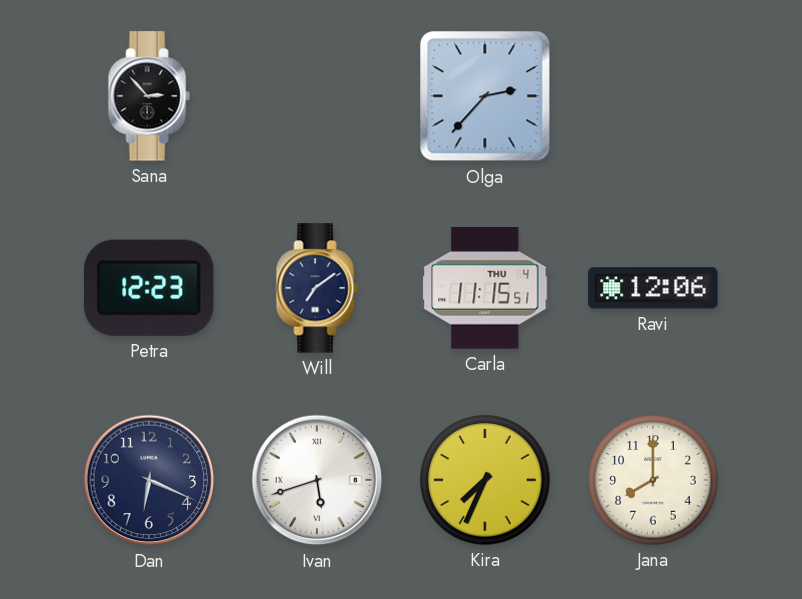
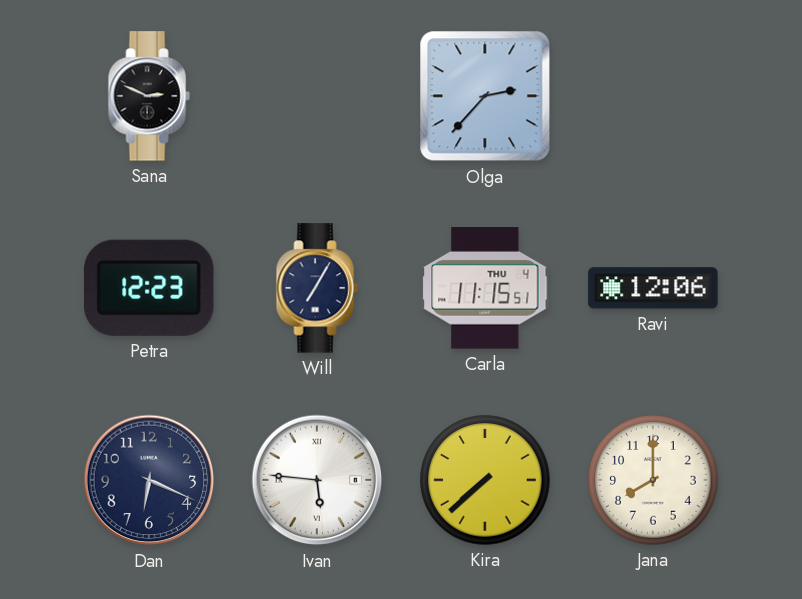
Sana: 2:53 -> 2:49 (149, 96)
Will: 7:09 -> 7:05 (317, 288)
Ivan: 5:42 -> 5:46 (317, 480)
Kira: 7:34 -> 7:38 (485, 480)
